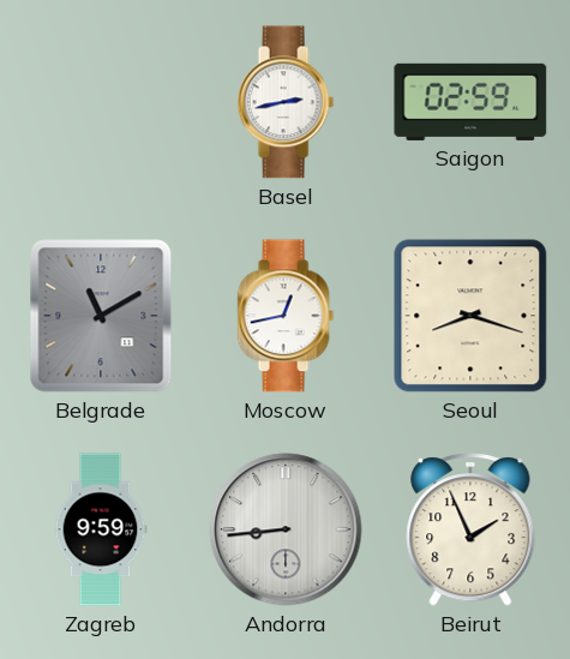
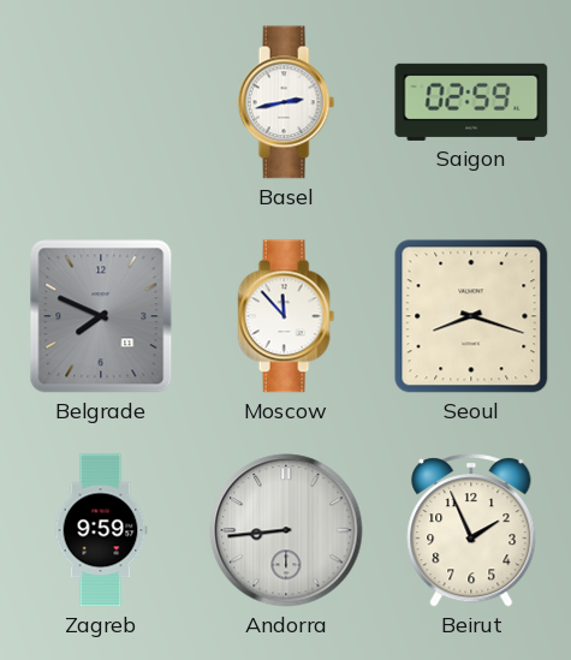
Belgrade: 11:10 -> 7:49 (101, 316)
Moscow: 12:43 -> 11:53 (286, 316)
